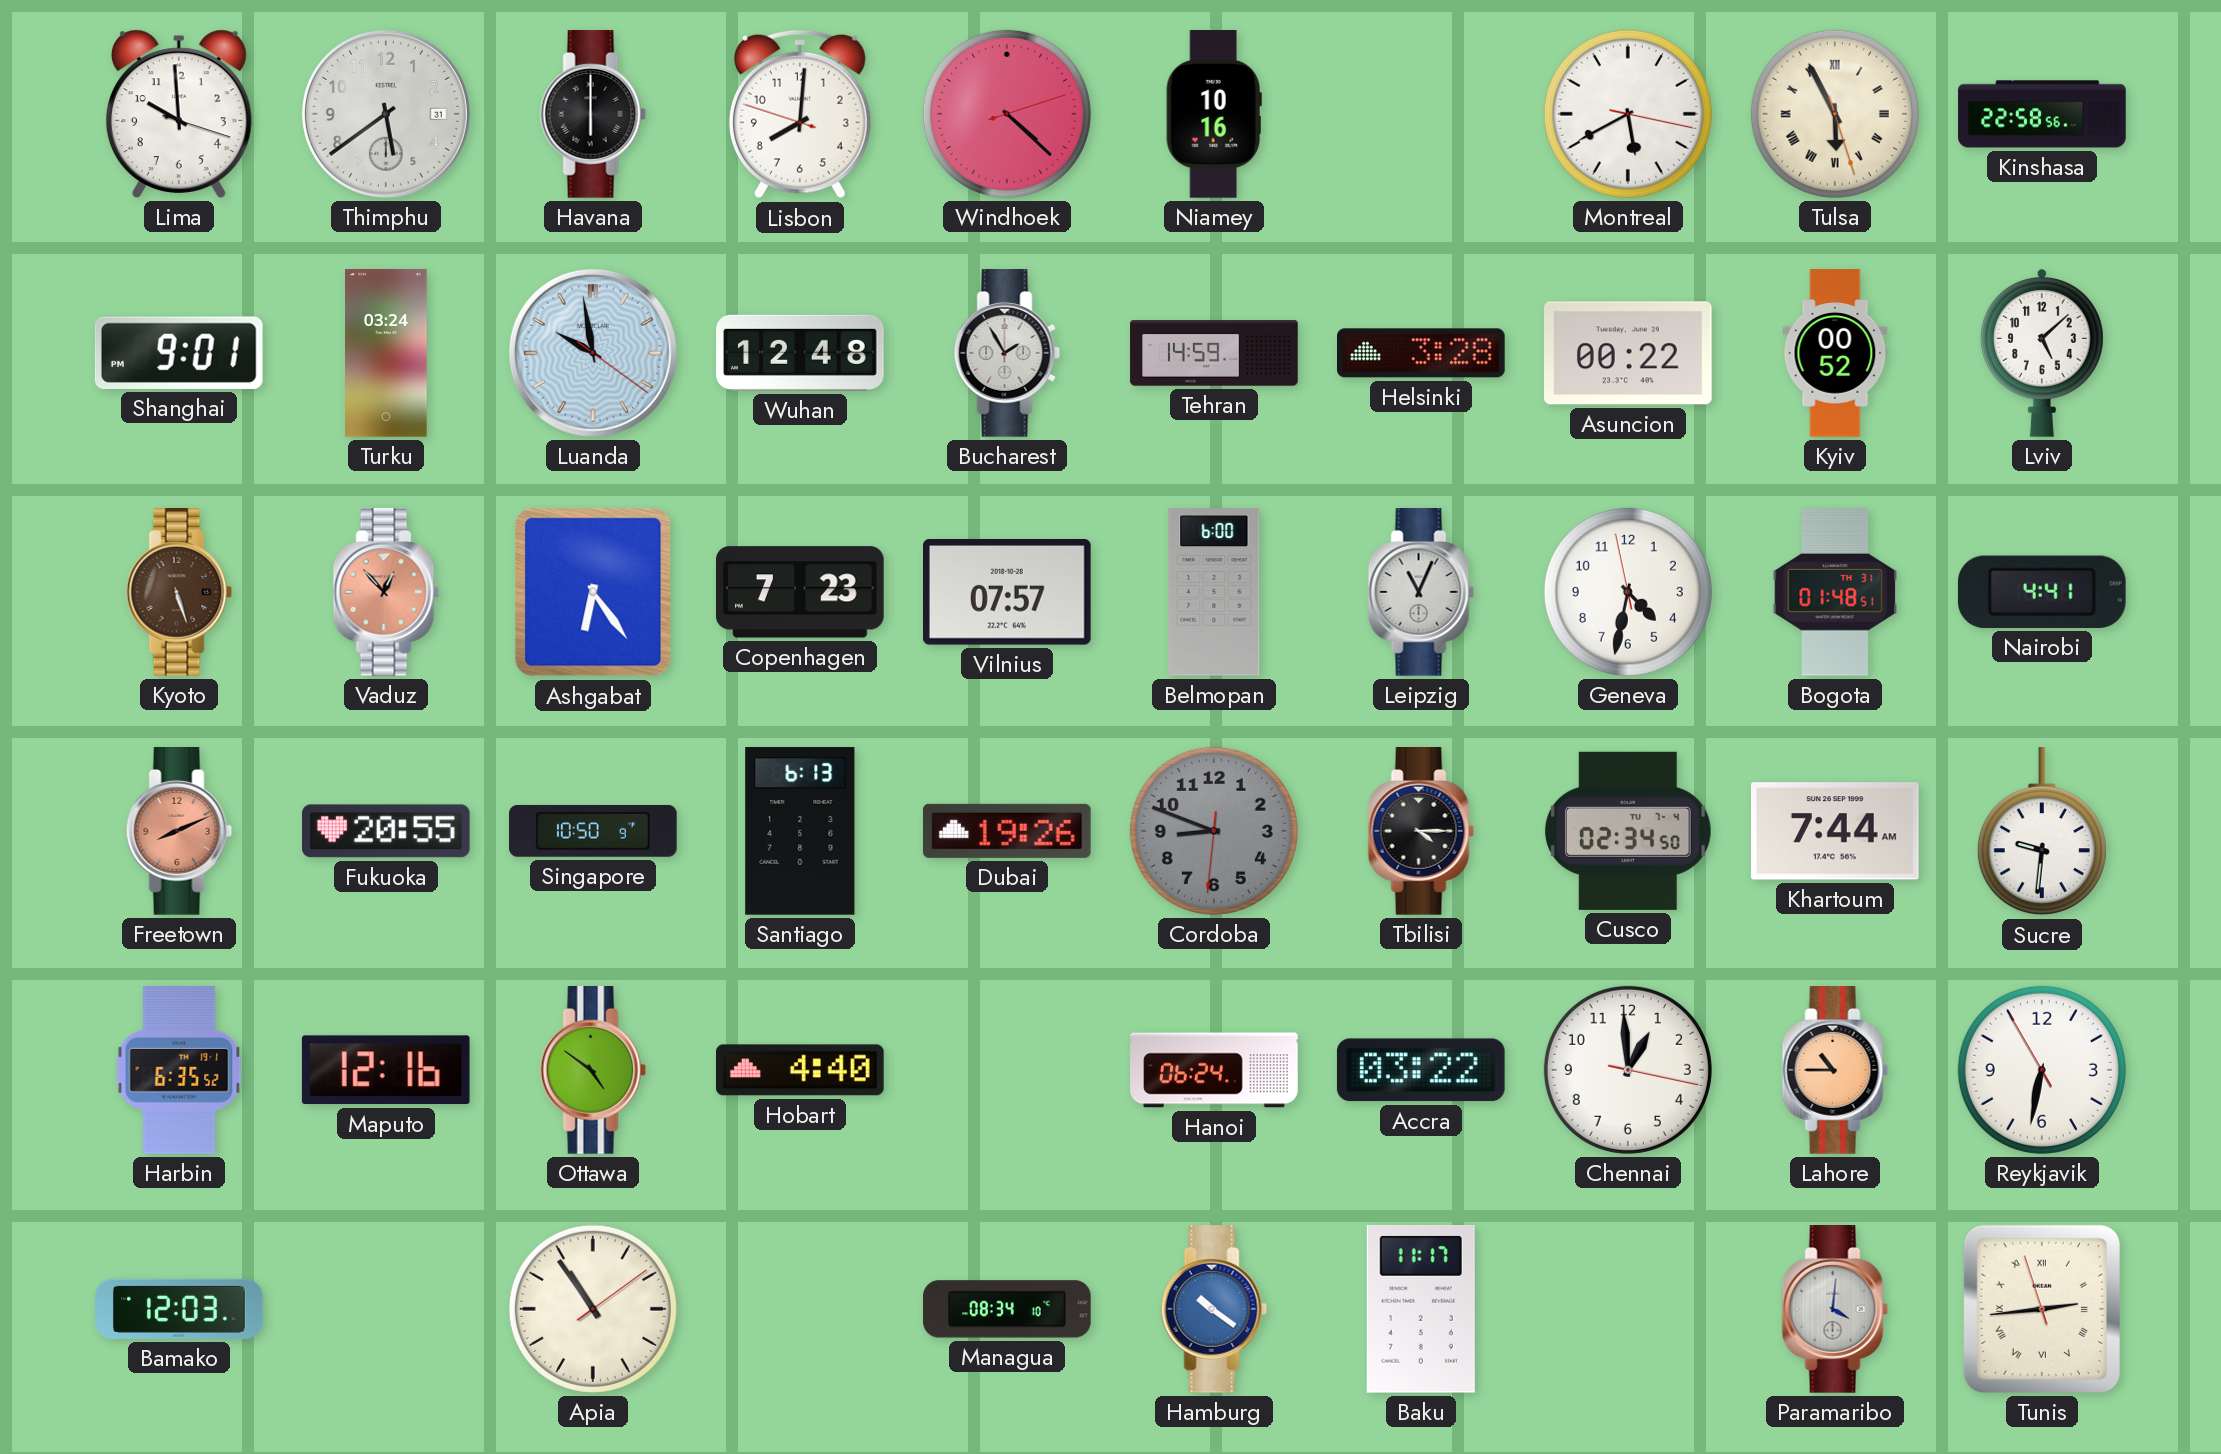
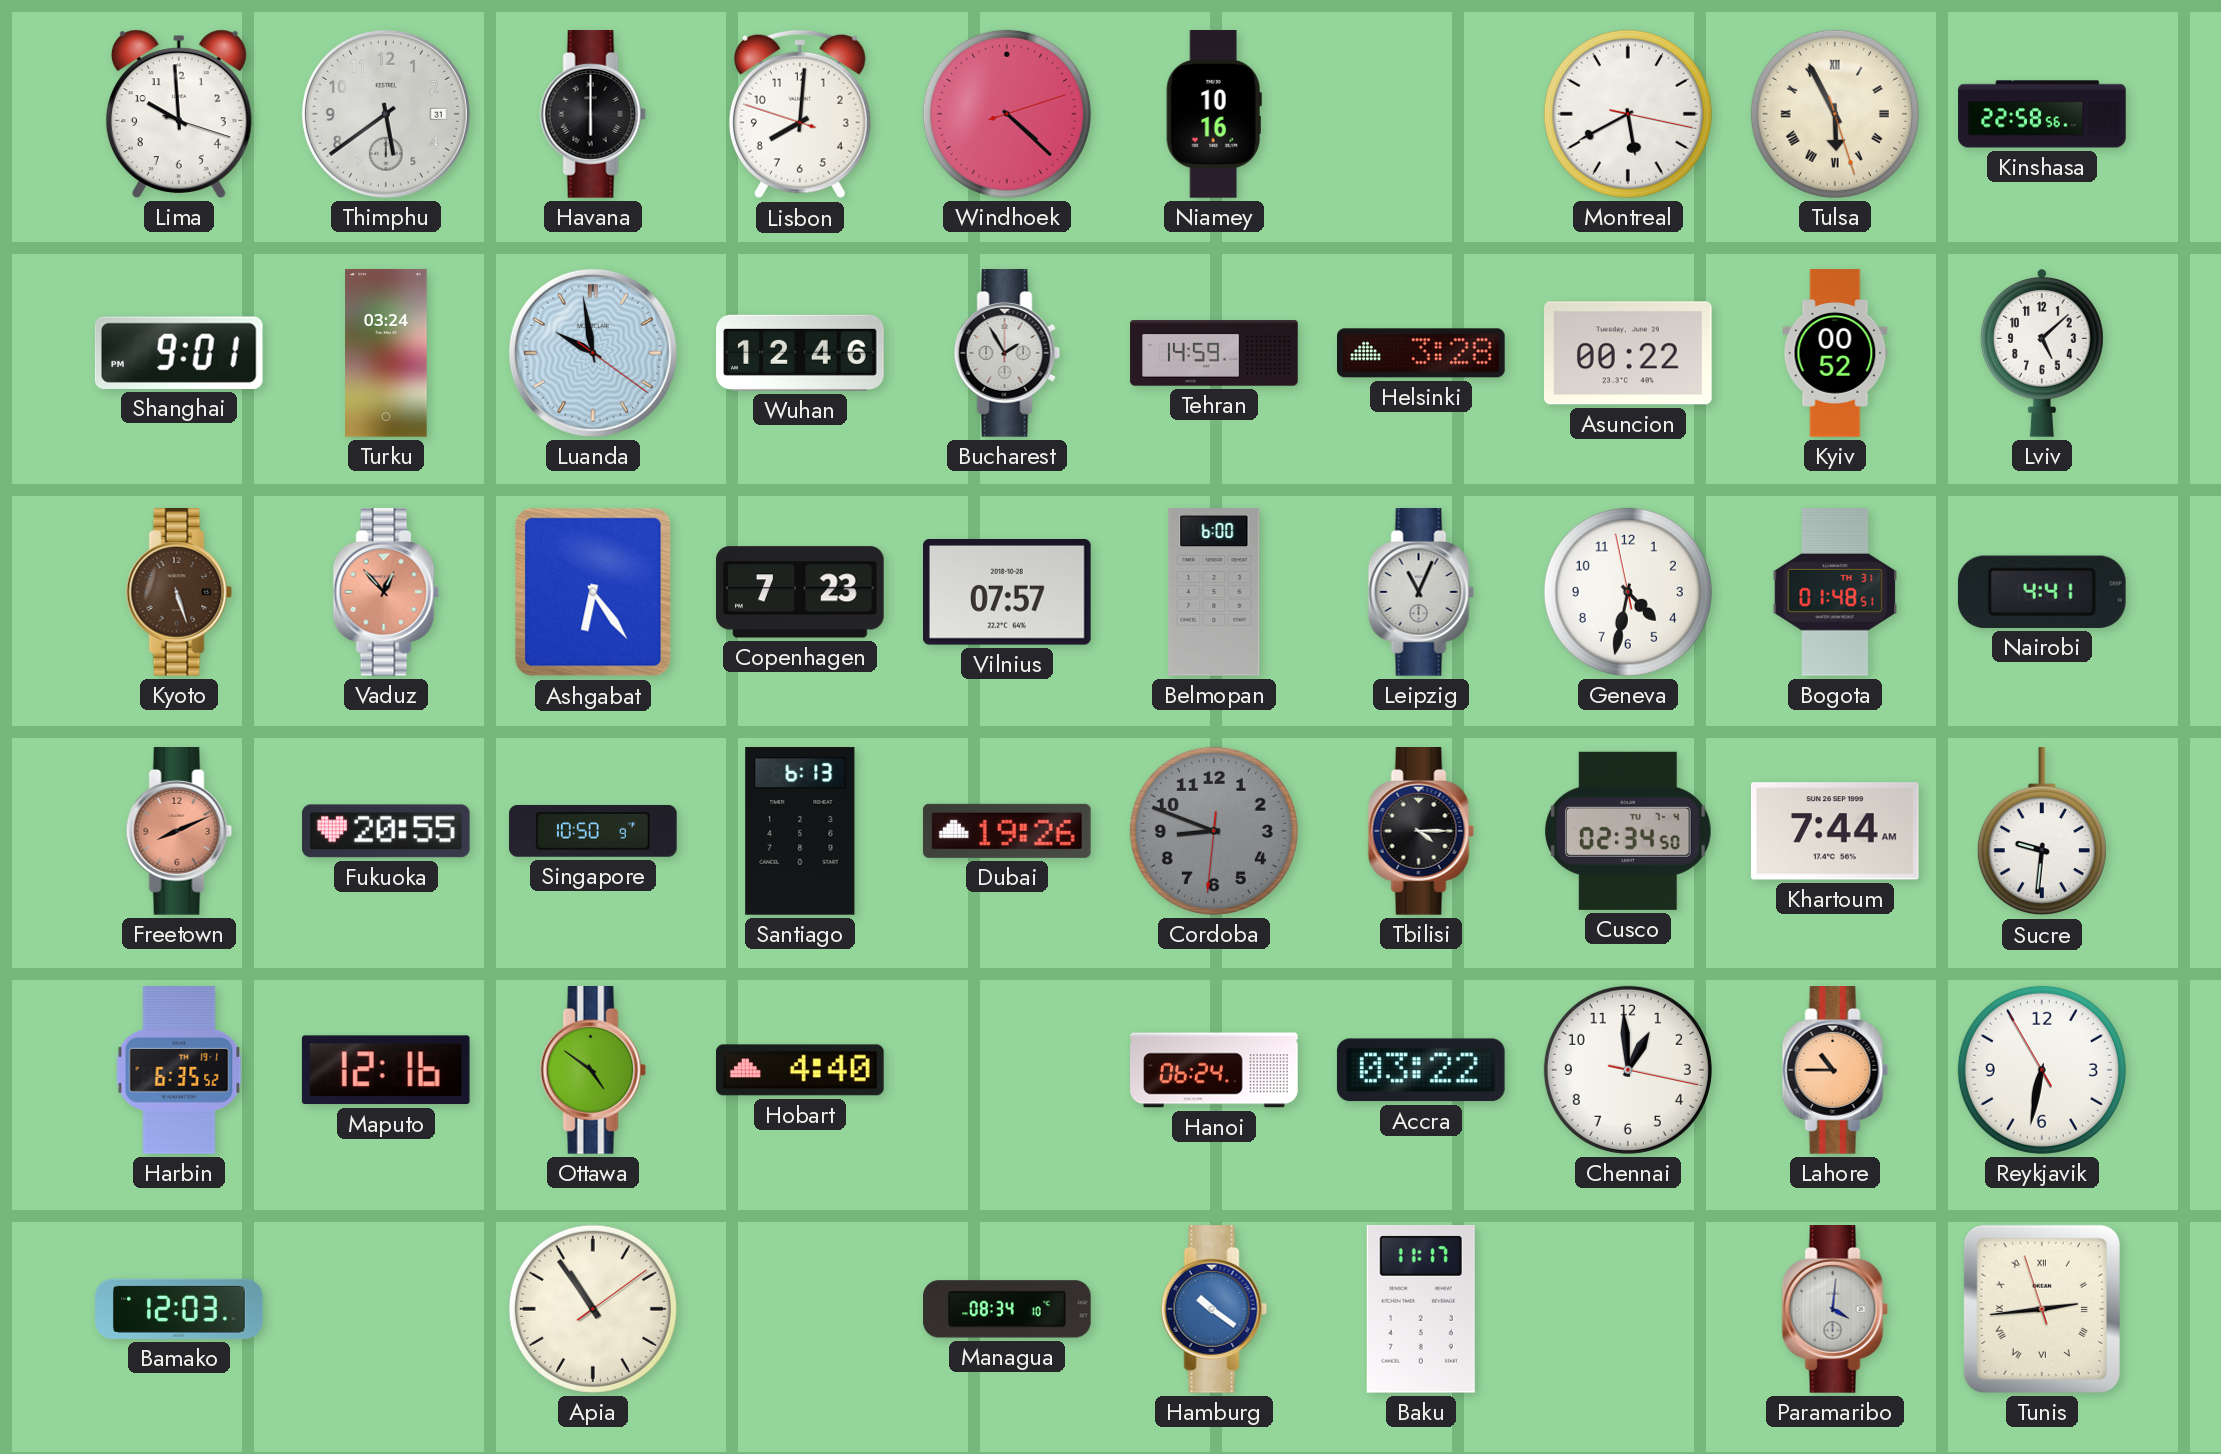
Wuhan: 12:48 -> 12:46 (800, 353)
